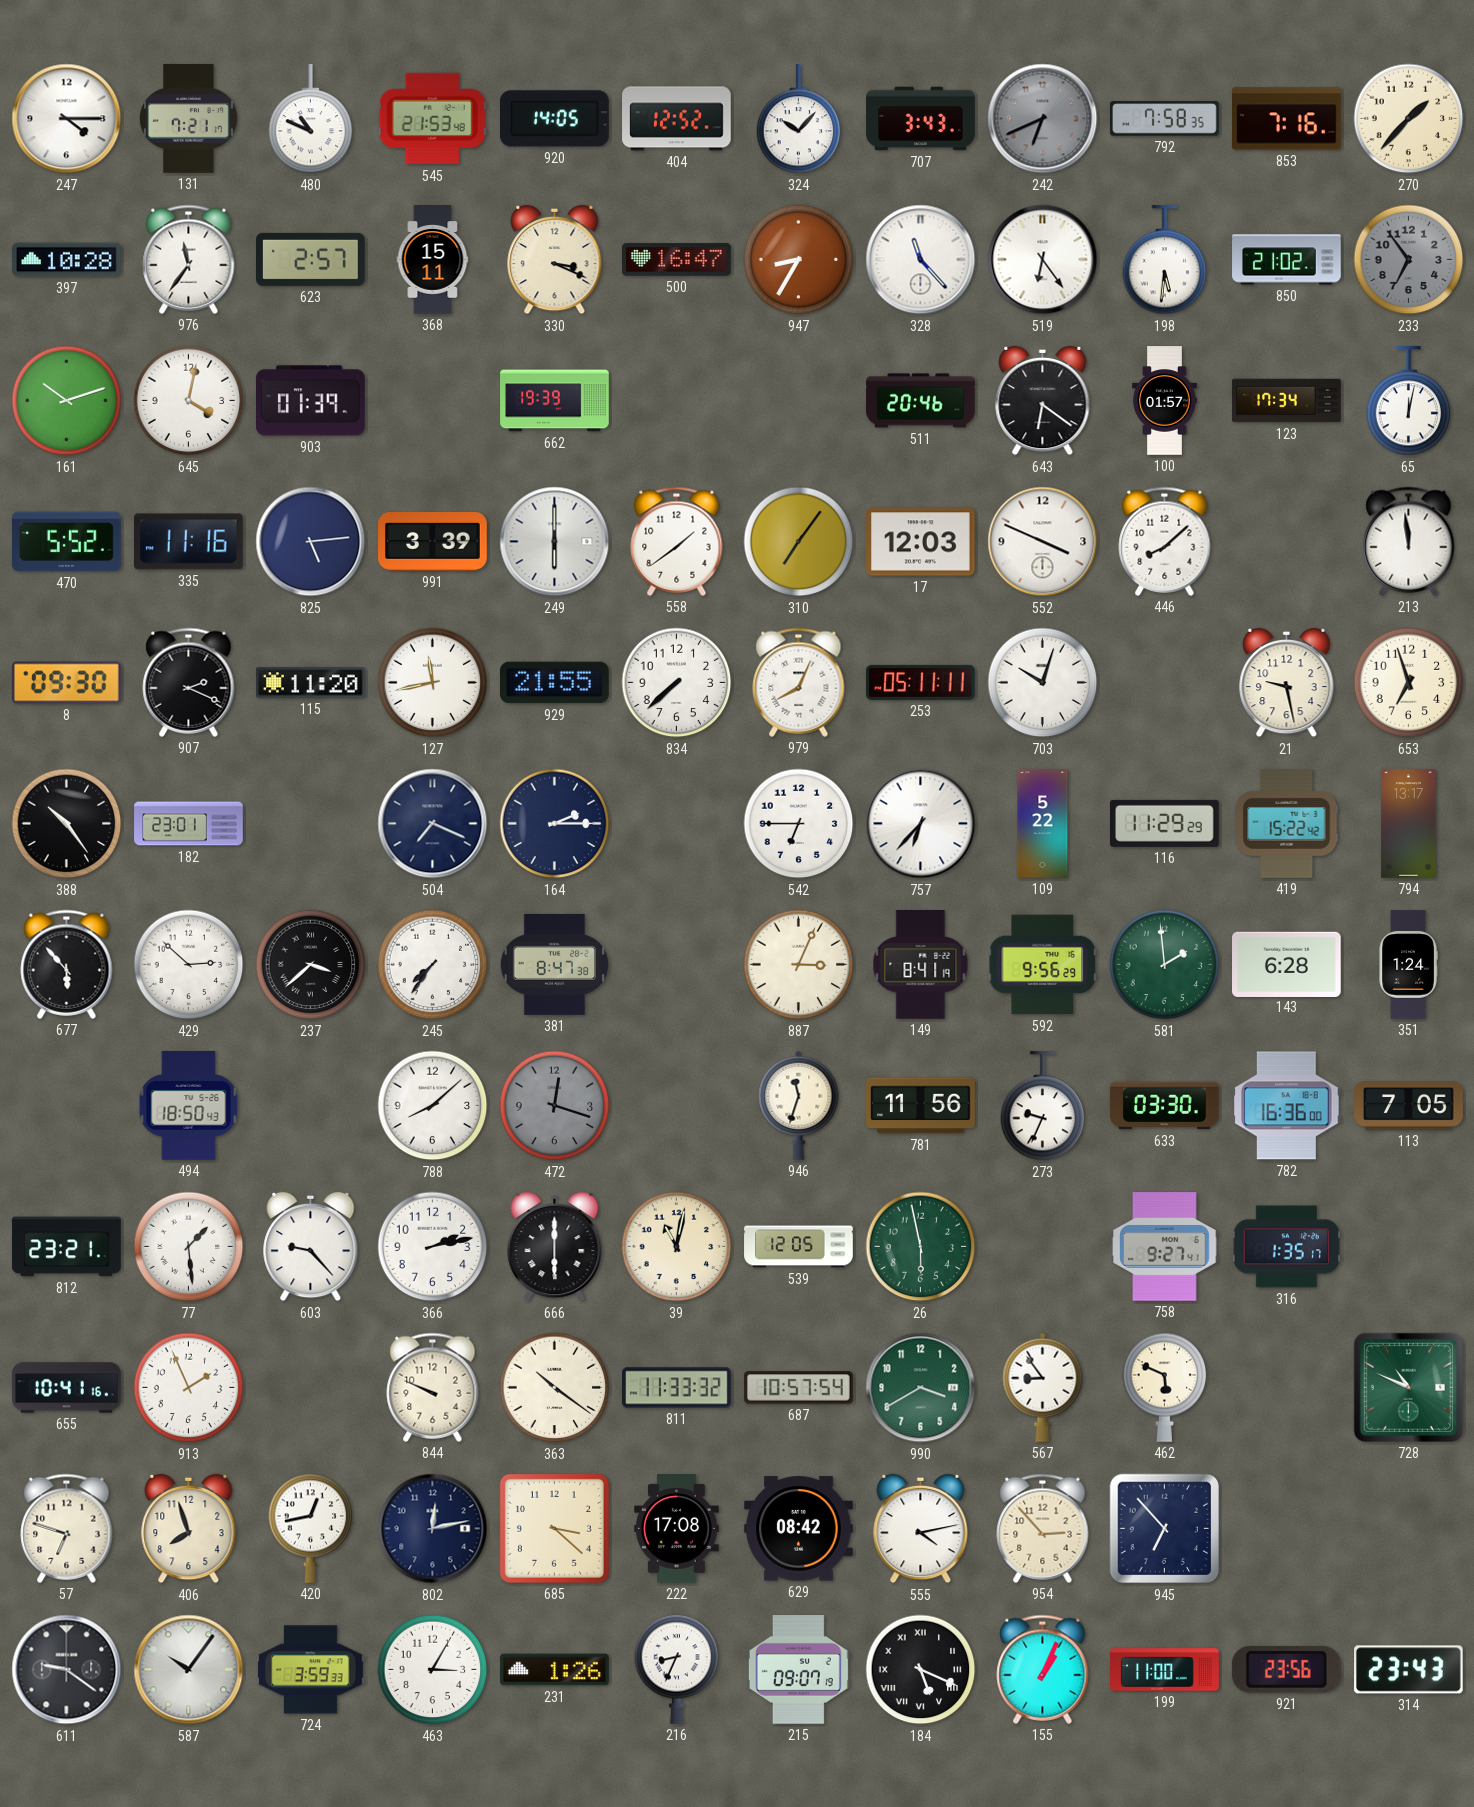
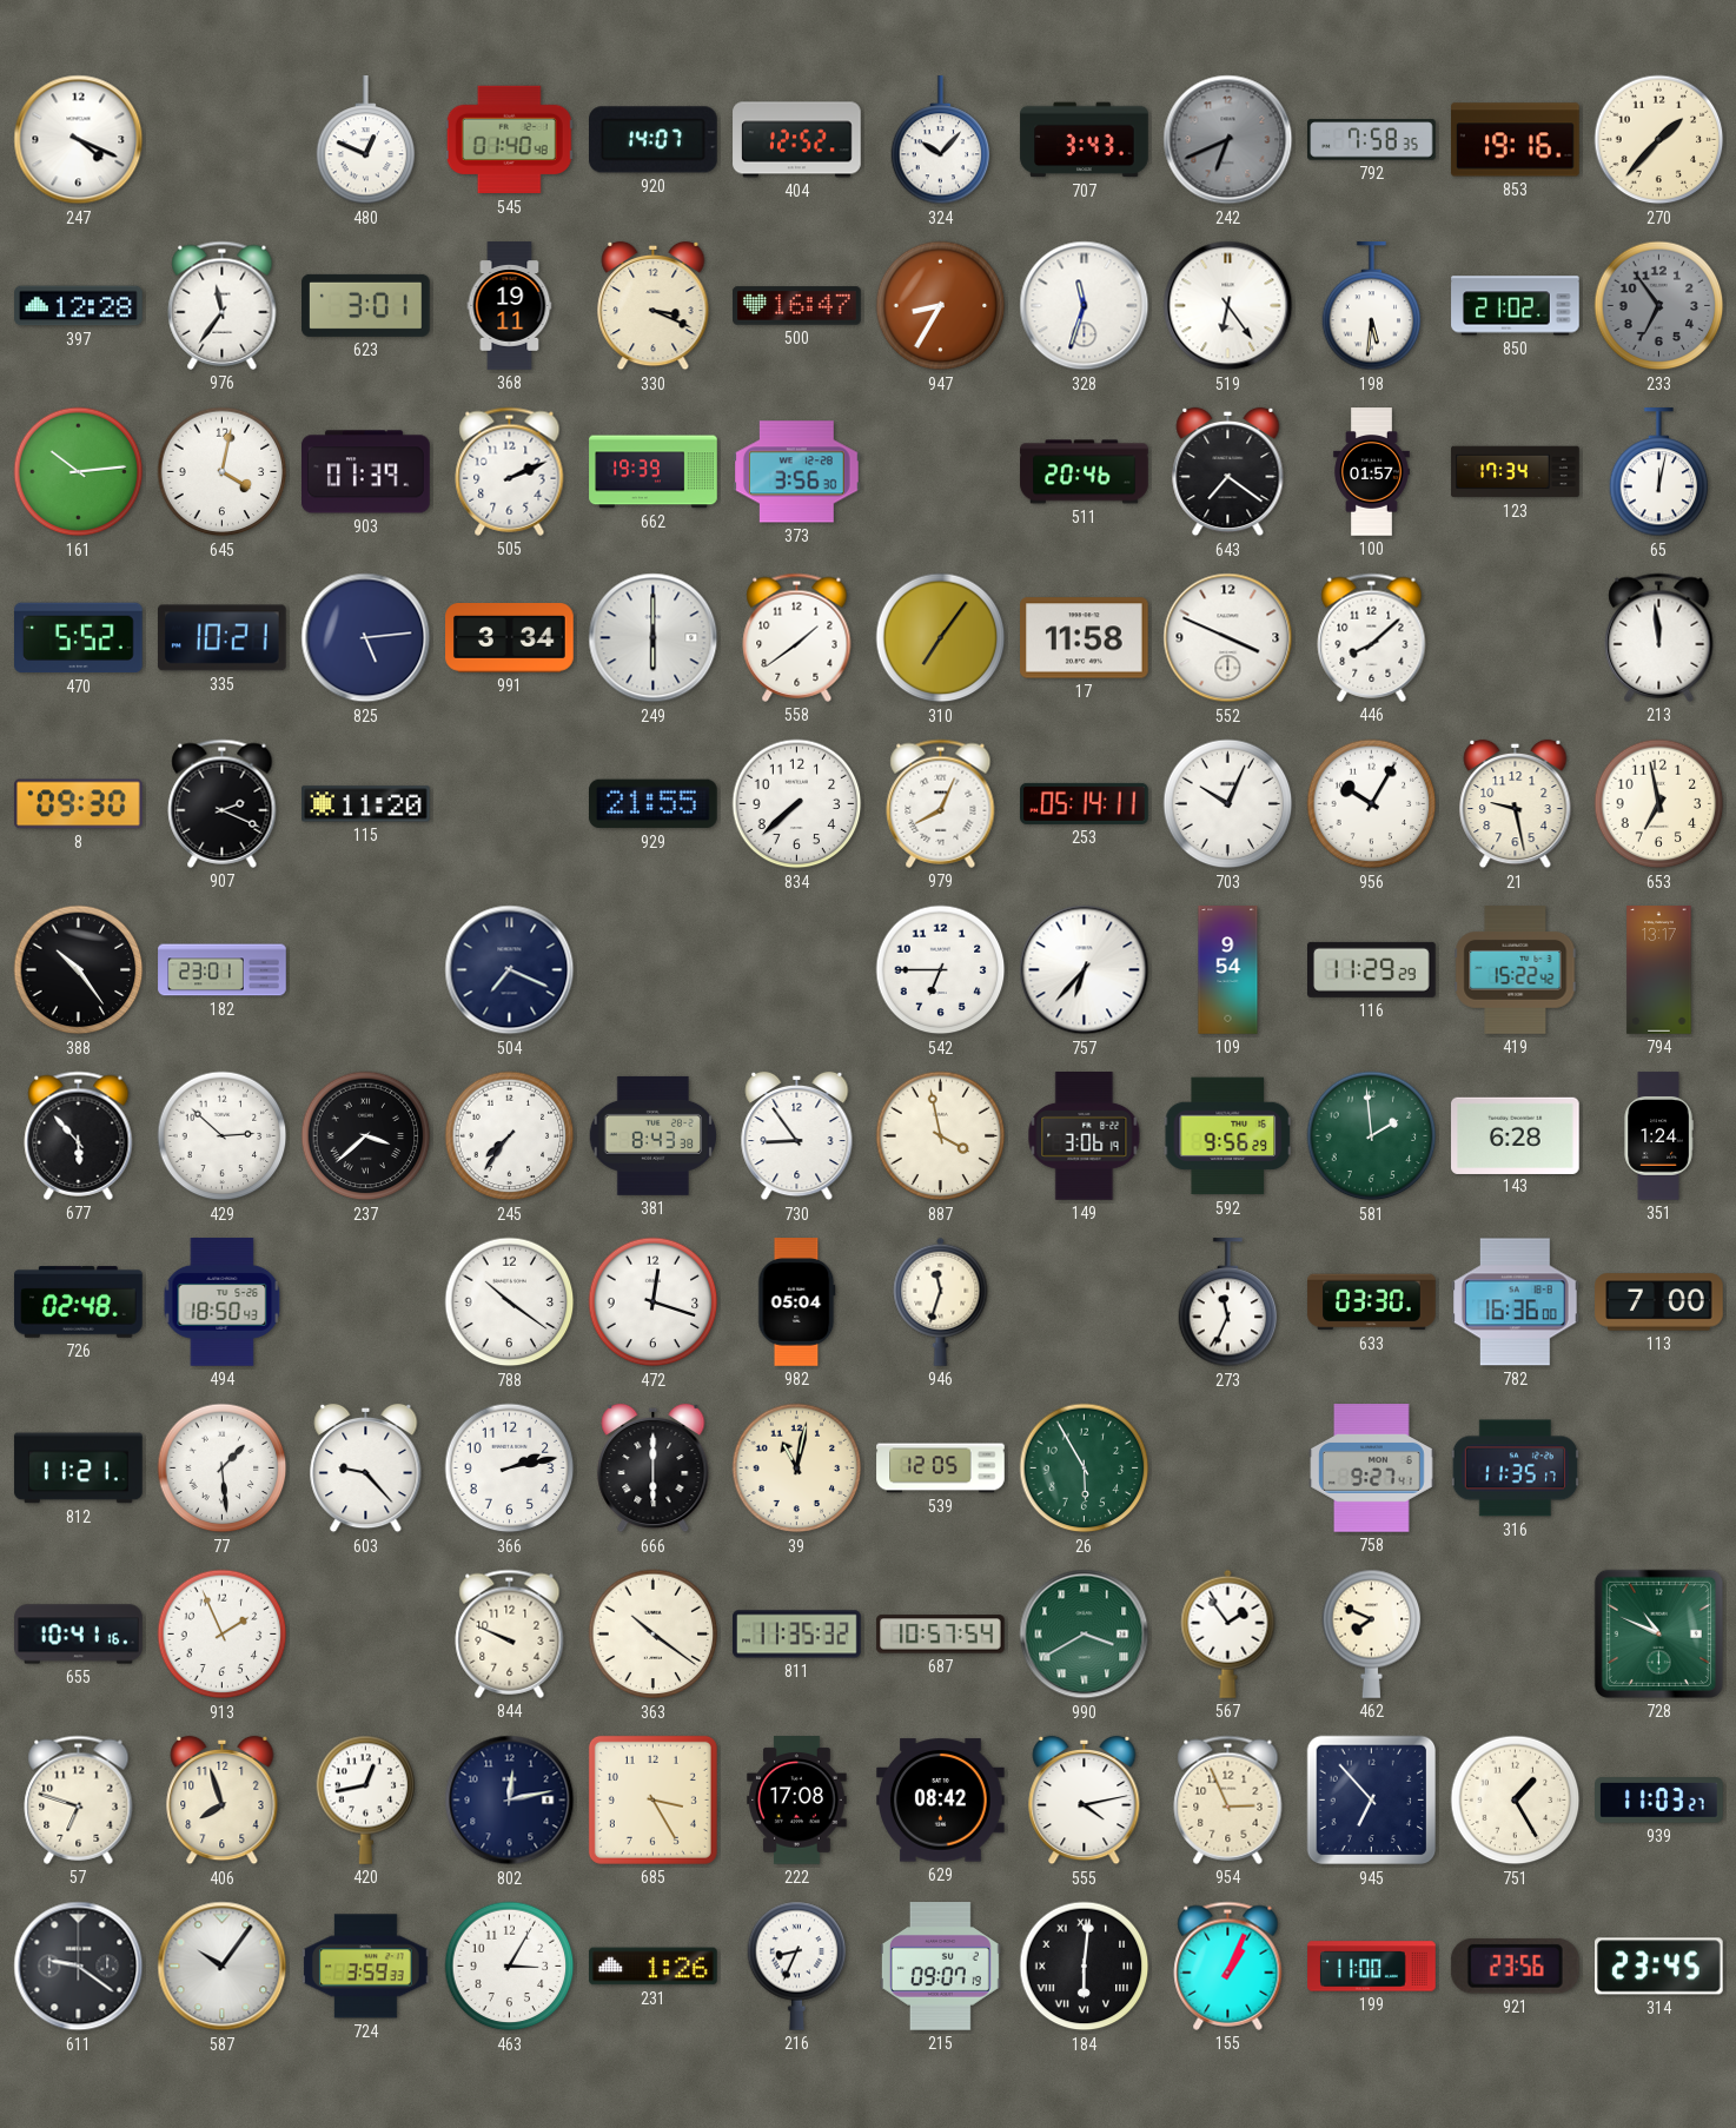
247: 4:15 -> 4:19 (79, 140)
131: 7:21 -> none (189, 119)
480: 10:49 -> 12:49 (366, 140)
545: 21:53 -> 01:40 (509, 140)
920: 14:05 -> 14:07 (654, 140)
853: 7:16 -> 19:16 (1516, 140)
397: 10:28 -> 12:28 (79, 306)
623: 2:57 -> 3:01 (366, 305)
368: 15:11 -> 19:11 (510, 306)
328: 11:23 -> 11:33 (1085, 306)
161: 10:12 -> 10:14 (79, 472)
505: none -> 2:11 (510, 471)
373: none -> 3:56 (797, 472)
643: 6:21 -> 7:21 (1228, 472)
335: 11:16 -> 10:21 (221, 638)
991: 3:39 -> 3:34 (510, 638)
17: 12:03 -> 11:58 (1085, 638)
127: 11:43 -> none (433, 683)
253: 05:11 -> 05:14 (1085, 803)
703: 10:03 -> 10:04 (1228, 804)
956: none -> 10:05 (1372, 804)
653: 6:57 -> 6:58 (1659, 804)
164: 2:15 -> none (555, 824)
109: 5:22 -> 9:54 (1228, 970)
381: 8:47 -> 8:43 (652, 1135)
730: none -> 8:54 (797, 1136)
887: 3:04 -> 3:58 (941, 1136)
149: 8:41 -> 3:06 (1085, 1136)
726: none -> 02:48 (79, 1302)
788: 8:08 -> 10:21 (510, 1302)
472 dial: grey -> white (654, 1302)
982: none -> 05:04 (797, 1302)
781: 11:56 -> none (921, 1106)
273: 9:34 -> 11:34 (1228, 1302)
113: 7:05 -> 7:00 (1659, 1302)
812: 23:21 -> 11:21 (79, 1469)
26: 5:58 -> 5:55 (1085, 1469)
316: 1:35 -> 11:35 (1515, 1469)
811: 11:33 -> 11:35 (797, 1635)
990 numerals: Arabic -> Roman (1085, 1635)
567: 8:54 -> 1:54 (1228, 1633)
462: 5:49 -> 7:49 (1372, 1633)
685: 3:22 -> 3:25 (652, 1799)
954: 2:53 -> 2:56 (1228, 1799)
751: none -> 1:25 (1516, 1801)
939: none -> 11:03 (1659, 1801)
184: 5:19 -> 6:01 (1085, 1967)
314: 23:43 -> 23:45 (1659, 1967)
